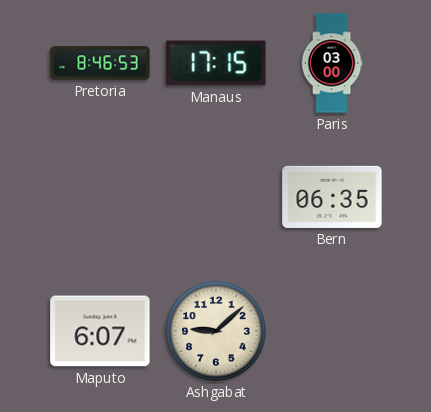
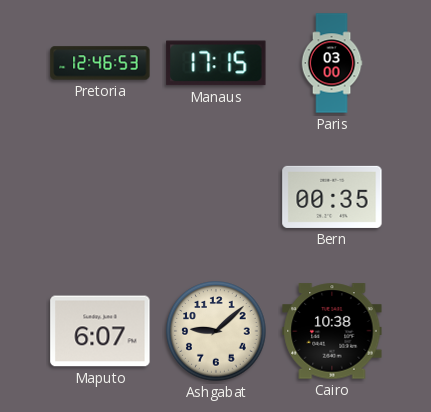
Pretoria: 8:46 -> 12:46 (100, 63)
Bern: 06:35 -> 00:35 (332, 197)
Cairo: none -> 10:38 (332, 331)
